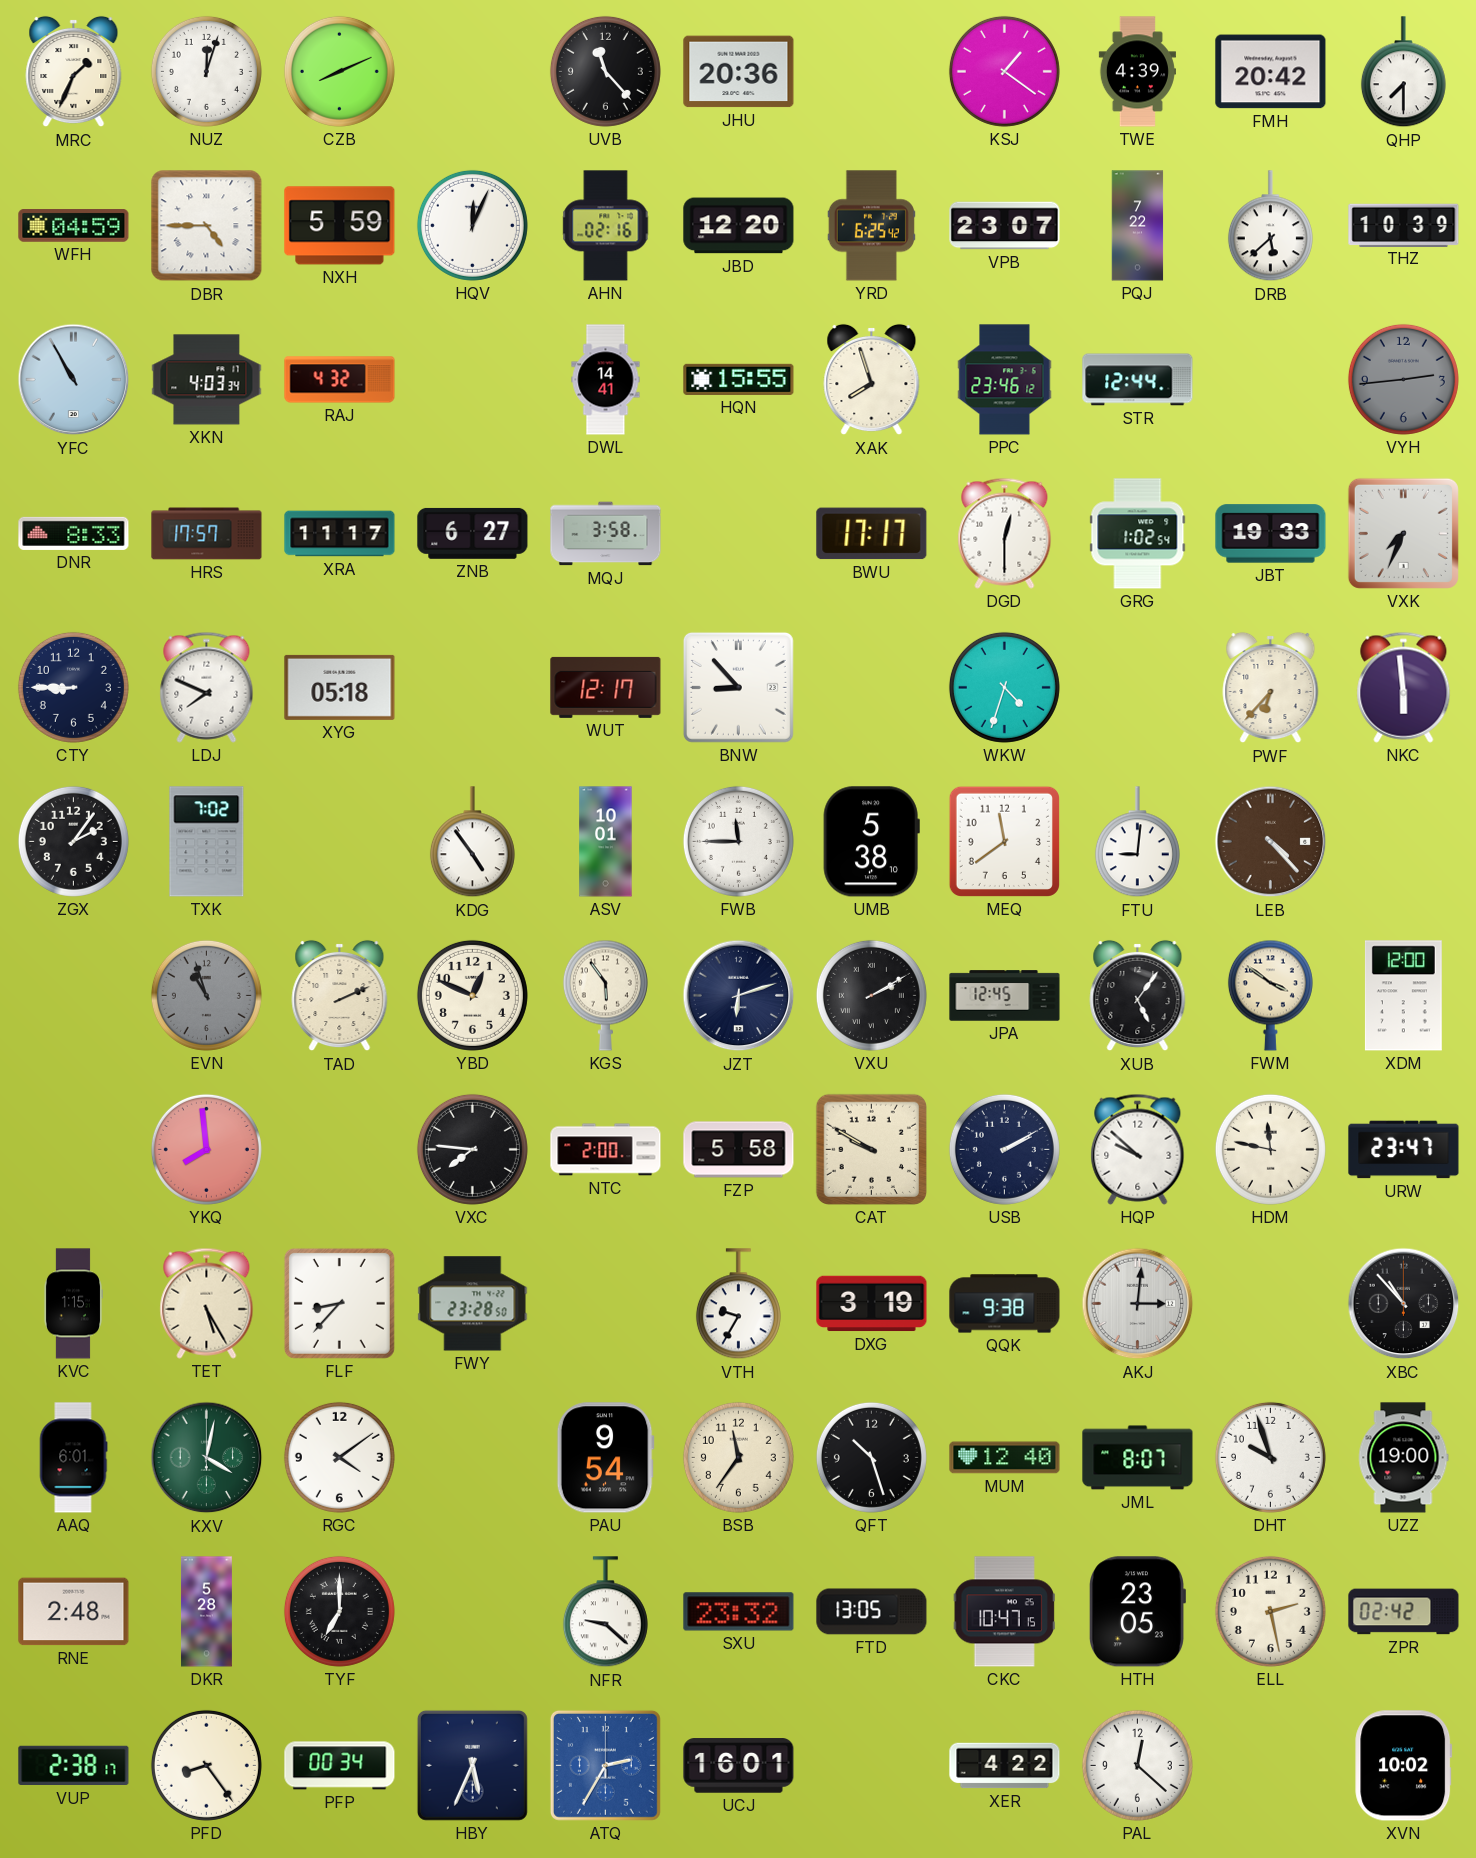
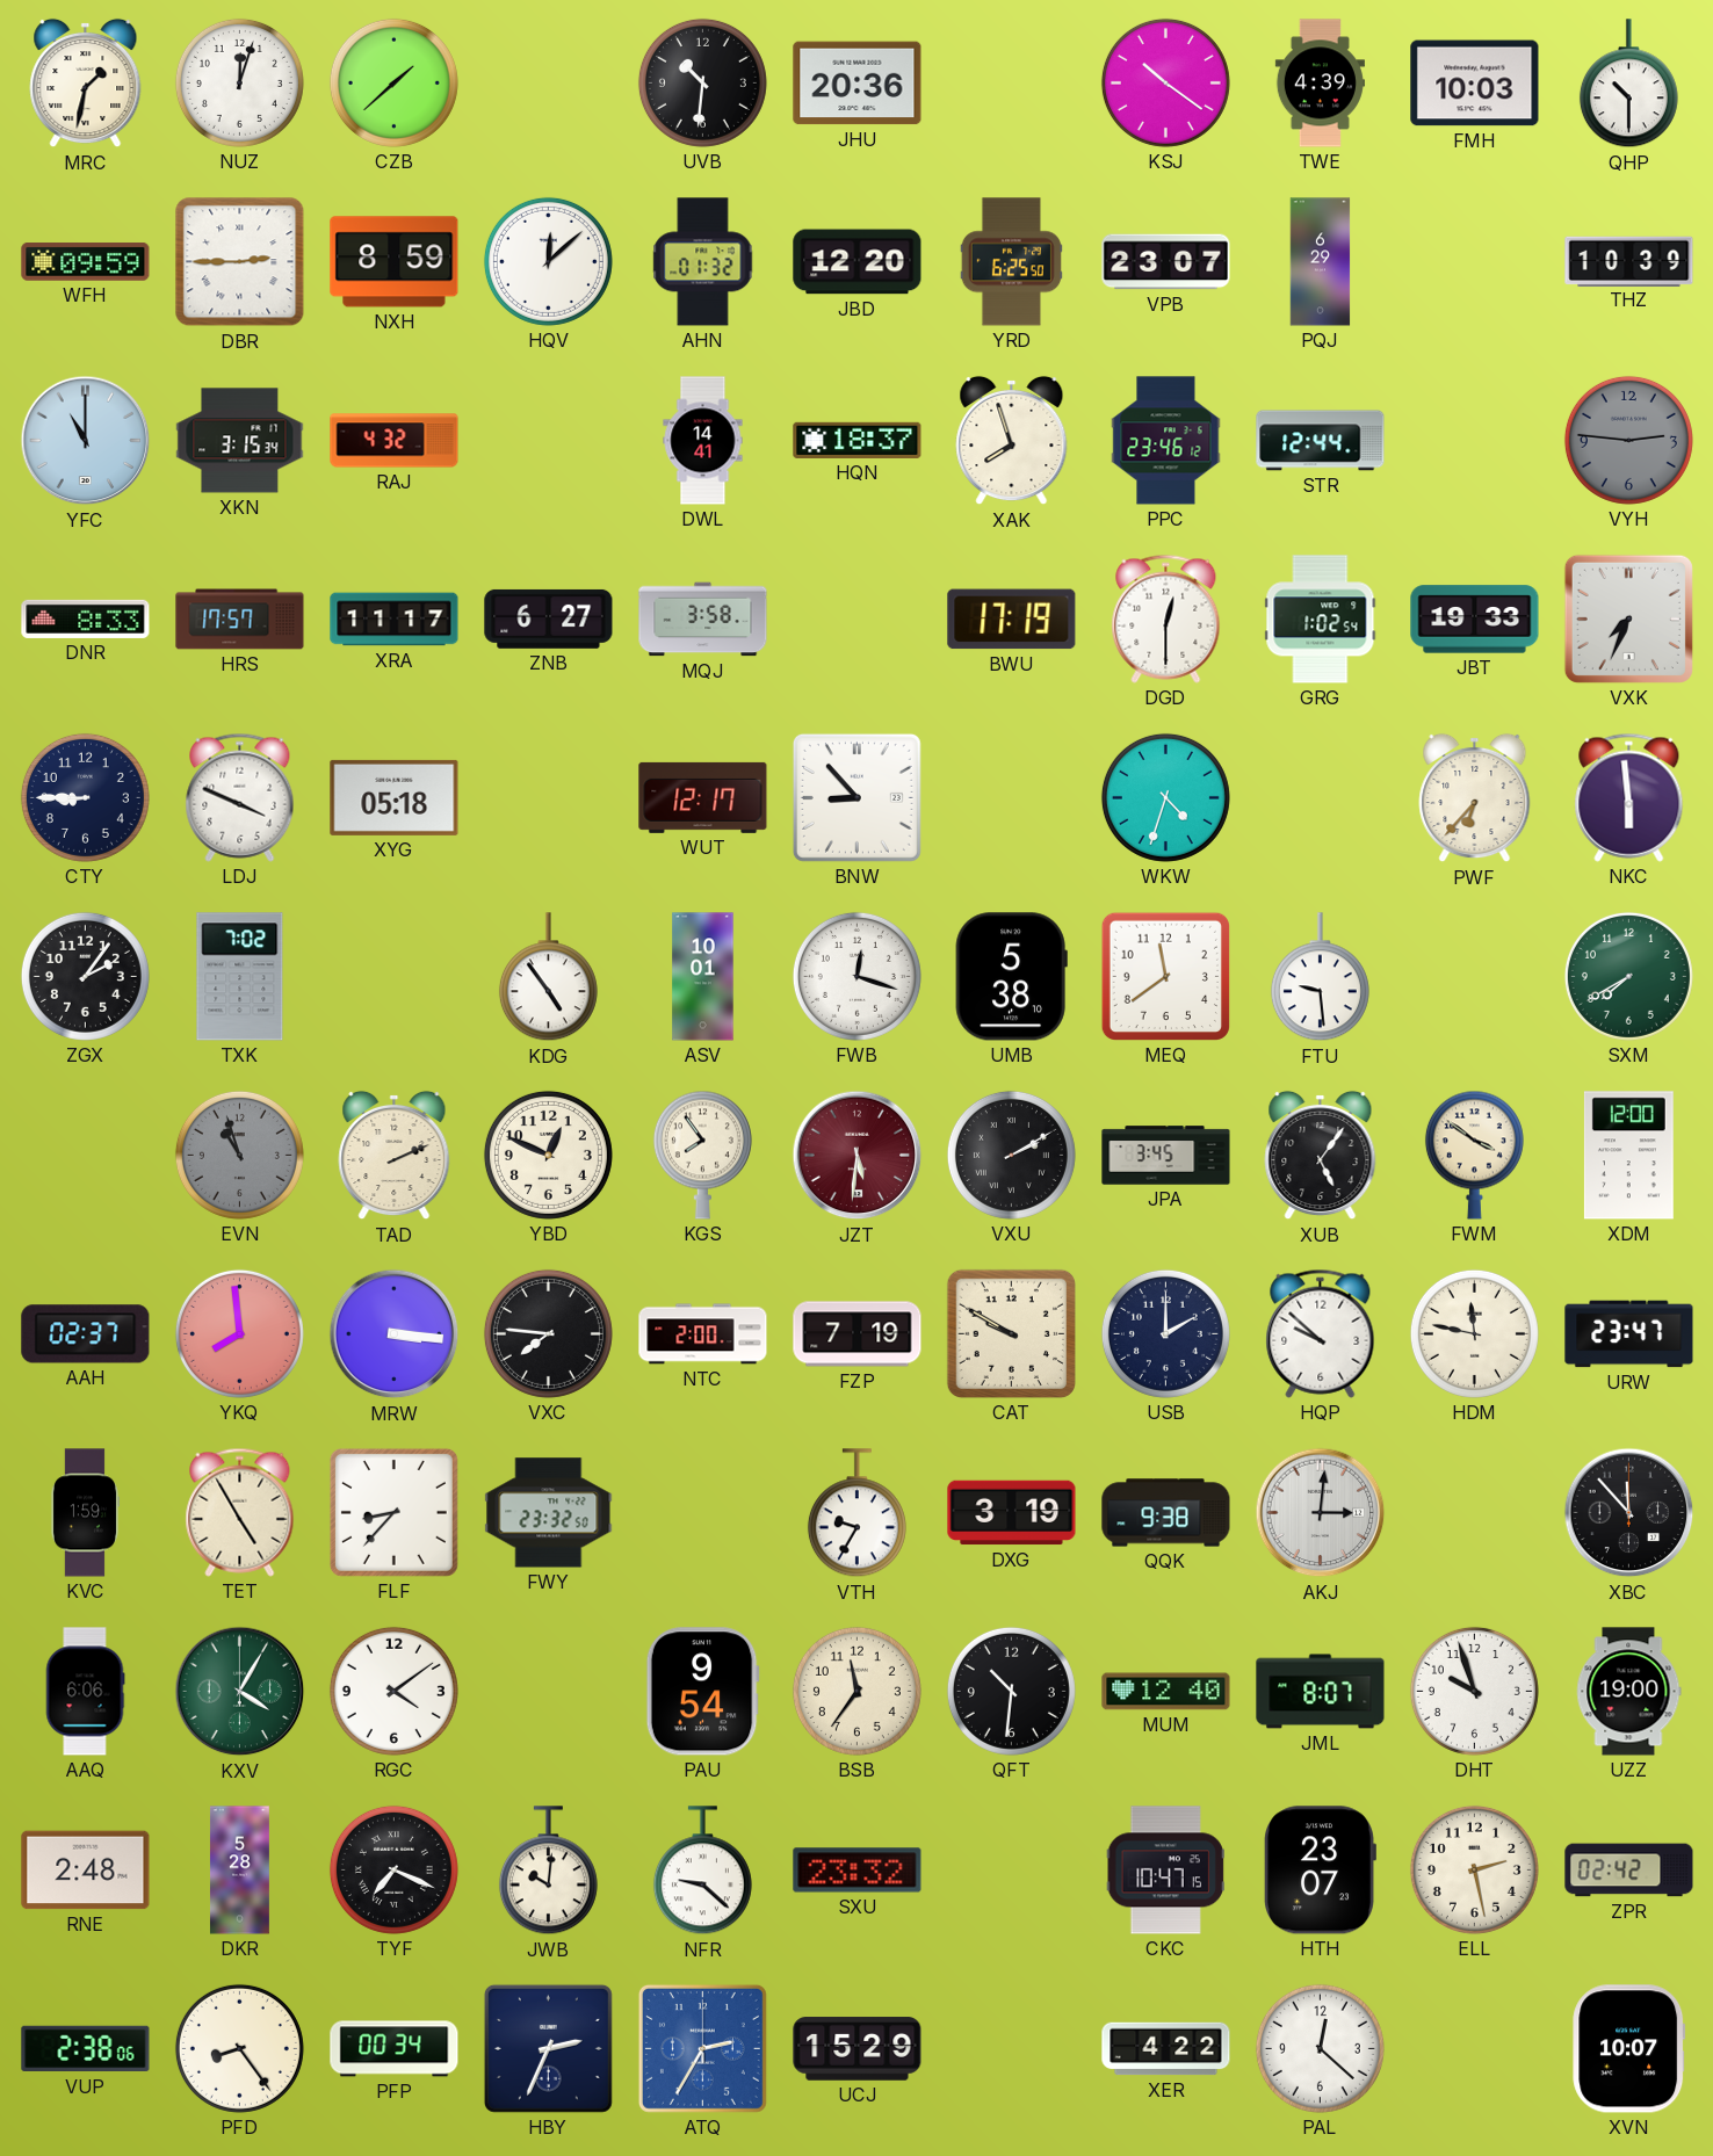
MRC: 1:34 -> 1:32 (86, 84)
CZB: 8:11 -> 1:38 (393, 82)
UVB: 11:23 -> 10:31 (702, 82)
KSJ: 1:21 -> 10:21 (1165, 82)
FMH: 20:42 -> 10:03 (1475, 84)
QHP: 7:30 -> 10:30 (1628, 84)
WFH: 04:59 -> 09:59 (86, 262)
DBR: 4:45 -> 2:45 (240, 262)
NXH: 5:59 -> 8:59 (395, 262)
HQV: 12:04 -> 12:08 (548, 261)
AHN: 02:16 -> 01:32 (703, 262)
YRD: 6:25:42 -> 6:25:50 (1011, 262)
PQJ: 7:22 -> 6:29 (1321, 262)
DRB: 5:38 -> none (1270, 226)
YFC: 10:55 -> 11:00 (86, 441)
XKN: 4:03 -> 3:15 (240, 441)
HQN: 15:55 -> 18:37 (858, 440)
VYH: 2:44 -> 2:46 (1628, 440)
BWU: 17:17 -> 17:19 (1012, 620)
LDJ: 7:49 -> 3:49 (240, 797)
FWB: 11:45 -> 12:18 (856, 976)
FTU: 9:01 -> 9:29 (1320, 977)
LEB: 4:23 -> none (1271, 842)
SXM: none -> 7:40 (1628, 976)
KGS: 5:54 -> 7:54 (702, 1155)
JZT: 6:12 -> 5:31 (858, 1156)
JZT dial: navy -> burgundy (858, 1156)
JPA: 12:45 -> 3:45 (1166, 1156)
AAH: none -> 02:37 (86, 1334)
MRW: none -> 3:16 (395, 1334)
FZP: 5:58 -> 7:19 (858, 1334)
USB: 2:10 -> 2:00 (1165, 1333)
KVC: 1:15 -> 1:59 (84, 1513)
TET: 5:25 -> 4:55 (240, 1512)
FWY: 23:28 -> 23:32 (549, 1513)
XBC: 10:53 -> 11:53 (1629, 1513)
AAQ: 6:01 -> 6:06 (85, 1692)
KXV: 4:02 -> 4:05 (240, 1692)
QFT: 10:27 -> 10:31 (1011, 1691)
TYF: 7:00 -> 7:19 (393, 1869)
JWB: none -> 10:01 (548, 1871)
FTD: 13:05 -> none (872, 1612)
HTH: 23:05 -> 23:07 (1321, 1871)
VUP: 2:38:17 -> 2:38:06 (86, 2049)
HBY: 5:34 -> 2:34 (548, 2048)
UCJ: 16:01 -> 15:29 (858, 2049)
XVN: 10:02 -> 10:07 (1629, 2049)
